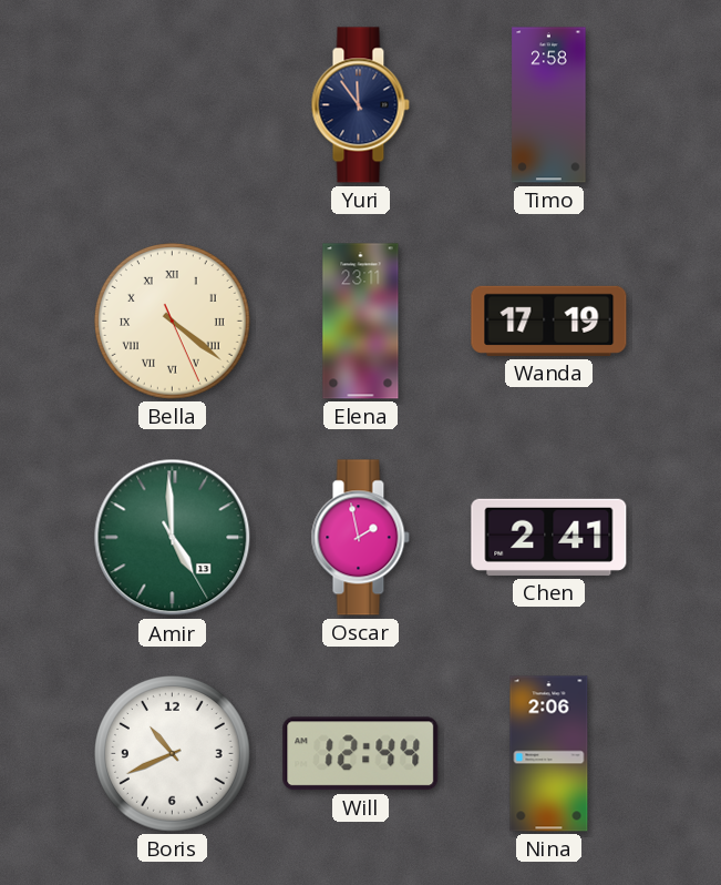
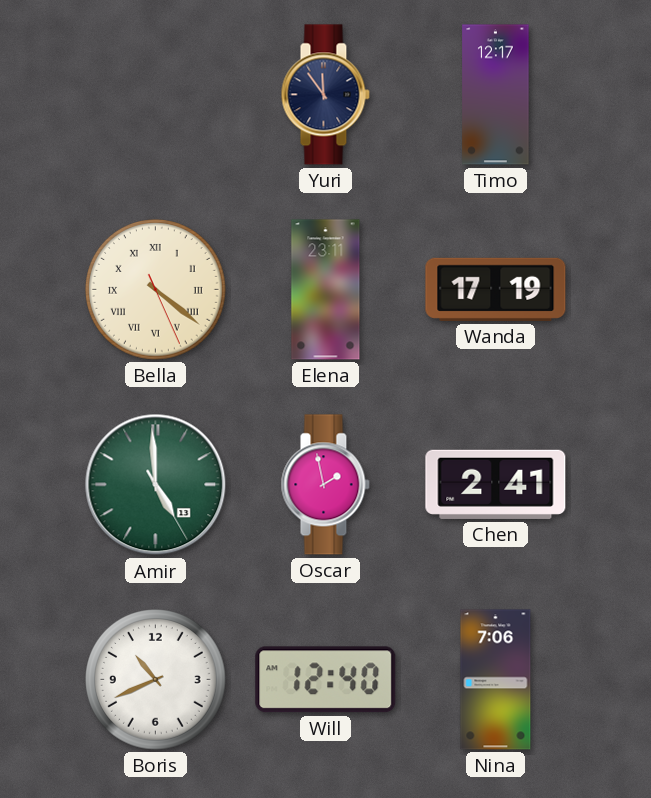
Timo: 2:58 -> 12:17 (496, 95)
Will: 12:44 -> 12:40 (326, 680)
Nina: 2:06 -> 7:06 (496, 680)
